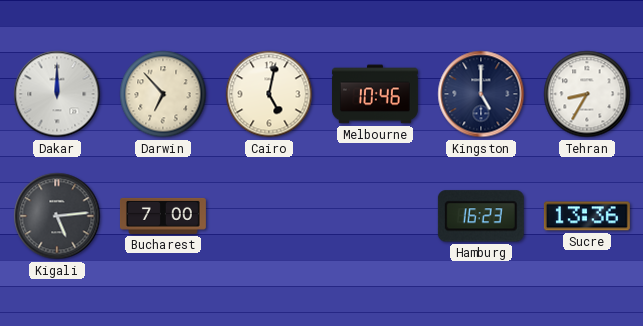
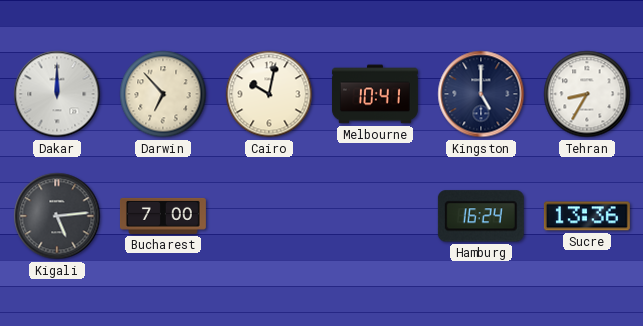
Cairo: 5:02 -> 10:02 (269, 94)
Melbourne: 10:46 -> 10:41 (375, 94)
Hamburg: 16:23 -> 16:24 (481, 216)
